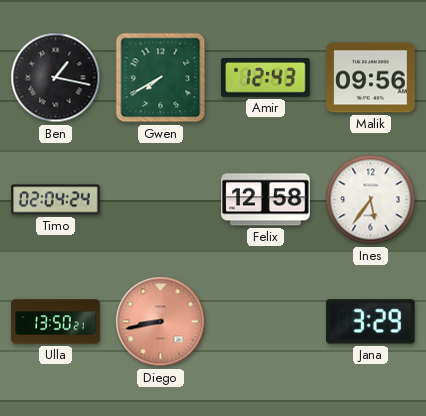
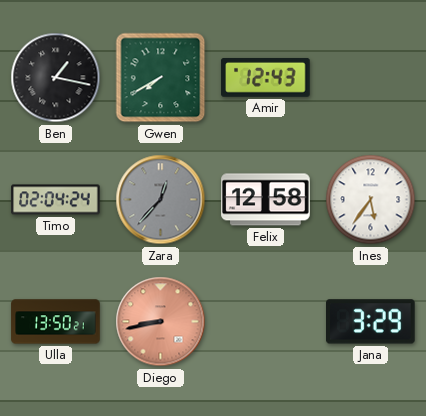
Malik: 09:56 -> none (371, 78)
Zara: none -> 12:37 (161, 200)
